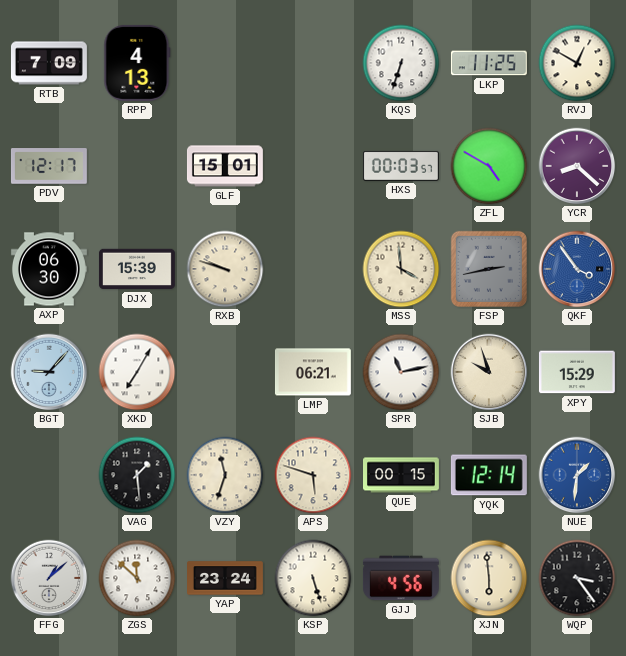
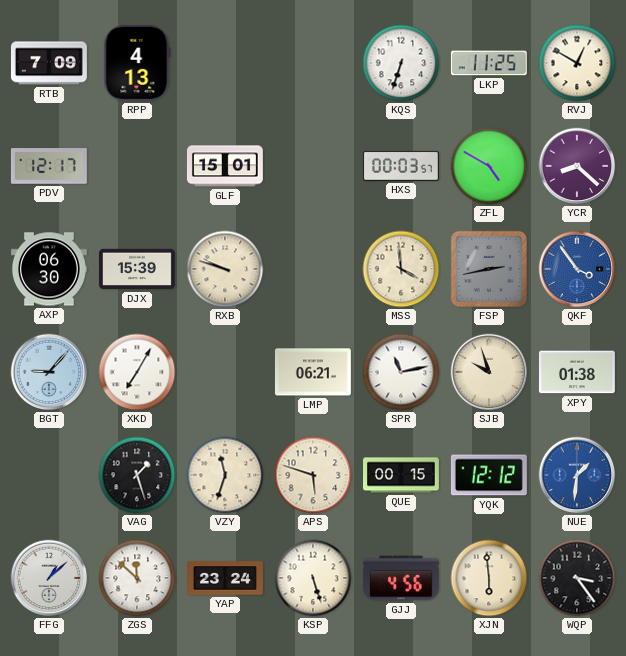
XPY: 15:29 -> 01:38 (577, 372)
VAG: 1:29 -> 1:27 (137, 475)
YQK: 12:14 -> 12:12 (489, 475)
